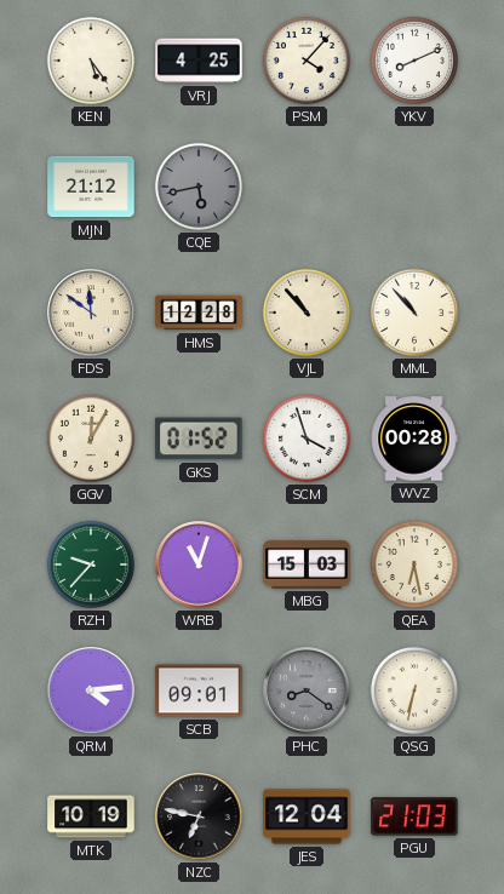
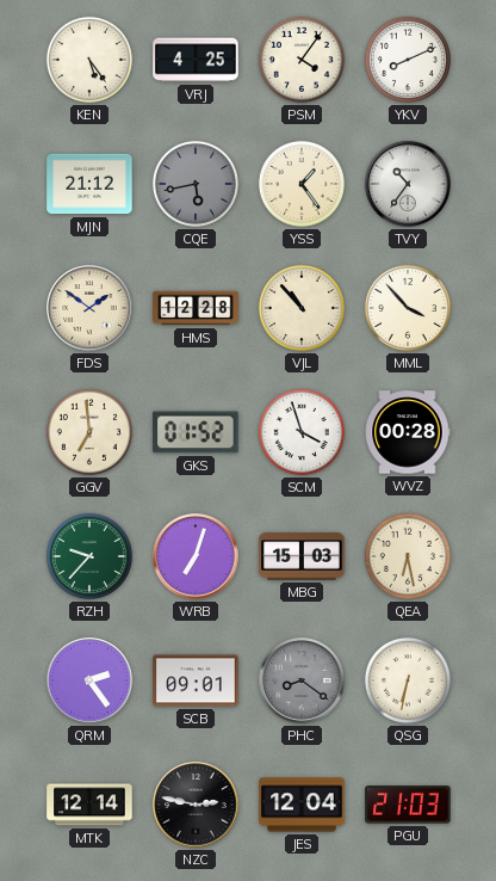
PSM: 4:07 -> 4:06 (302, 60)
YSS: none -> 1:24 (302, 184)
TVY: none -> 10:36 (408, 184)
FDS: 11:51 -> 1:51 (89, 308)
MML: 10:53 -> 3:53 (408, 308)
GGV: 12:05 -> 6:59 (89, 432)
WRB: 11:03 -> 7:03 (196, 556)
QRM: 4:14 -> 2:24 (89, 680)
MTK: 10:19 -> 12:14 (89, 805)
NZC: 6:47 -> 2:47 (196, 805)
